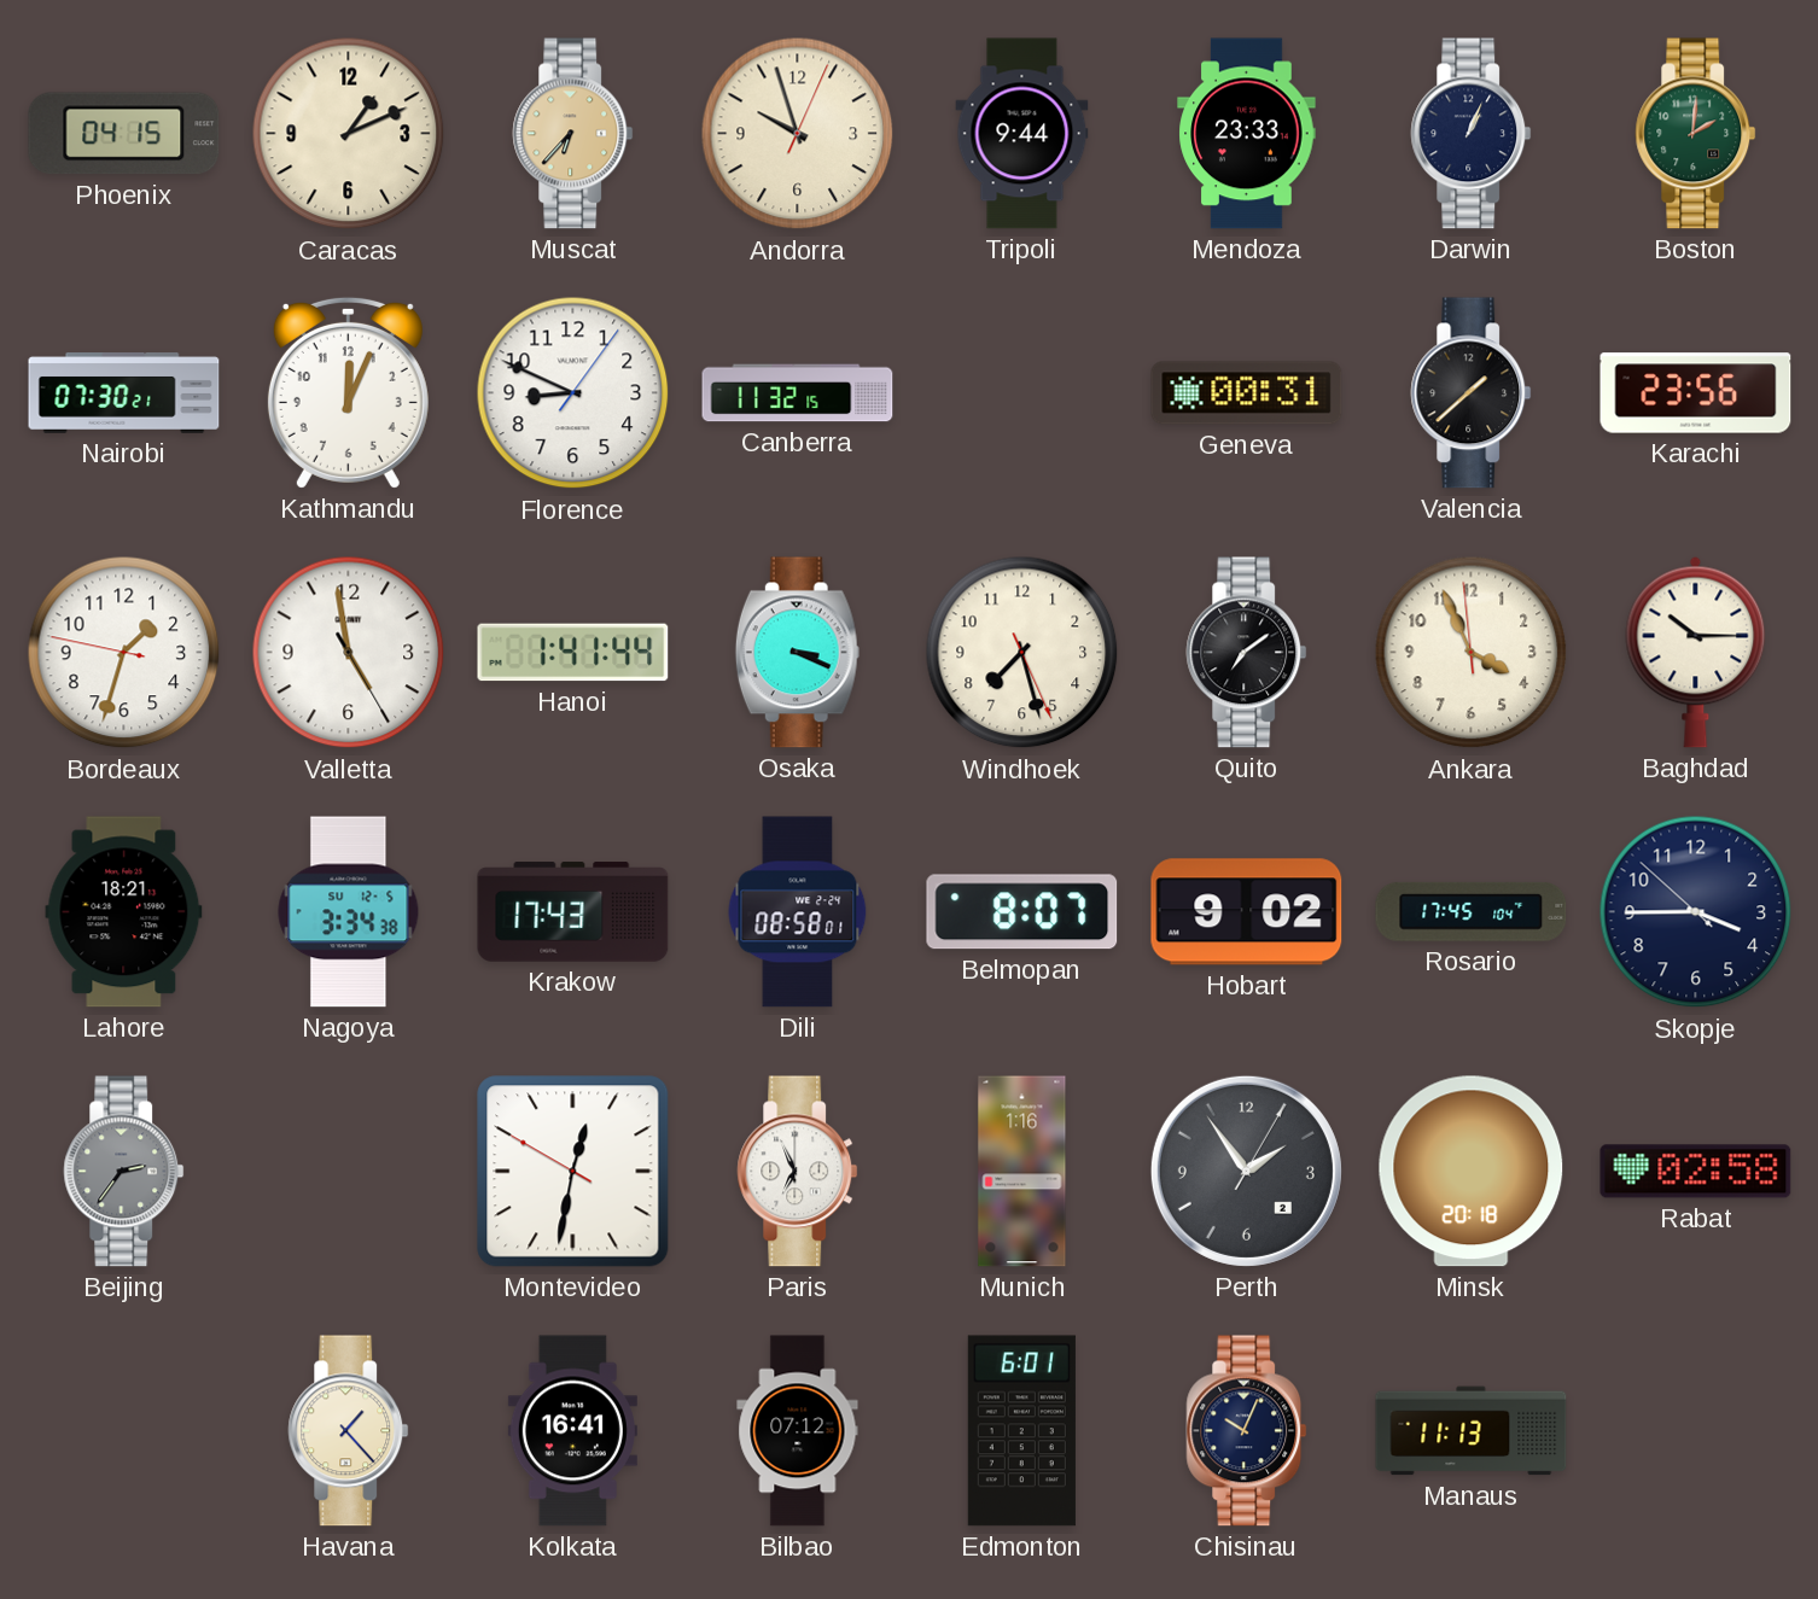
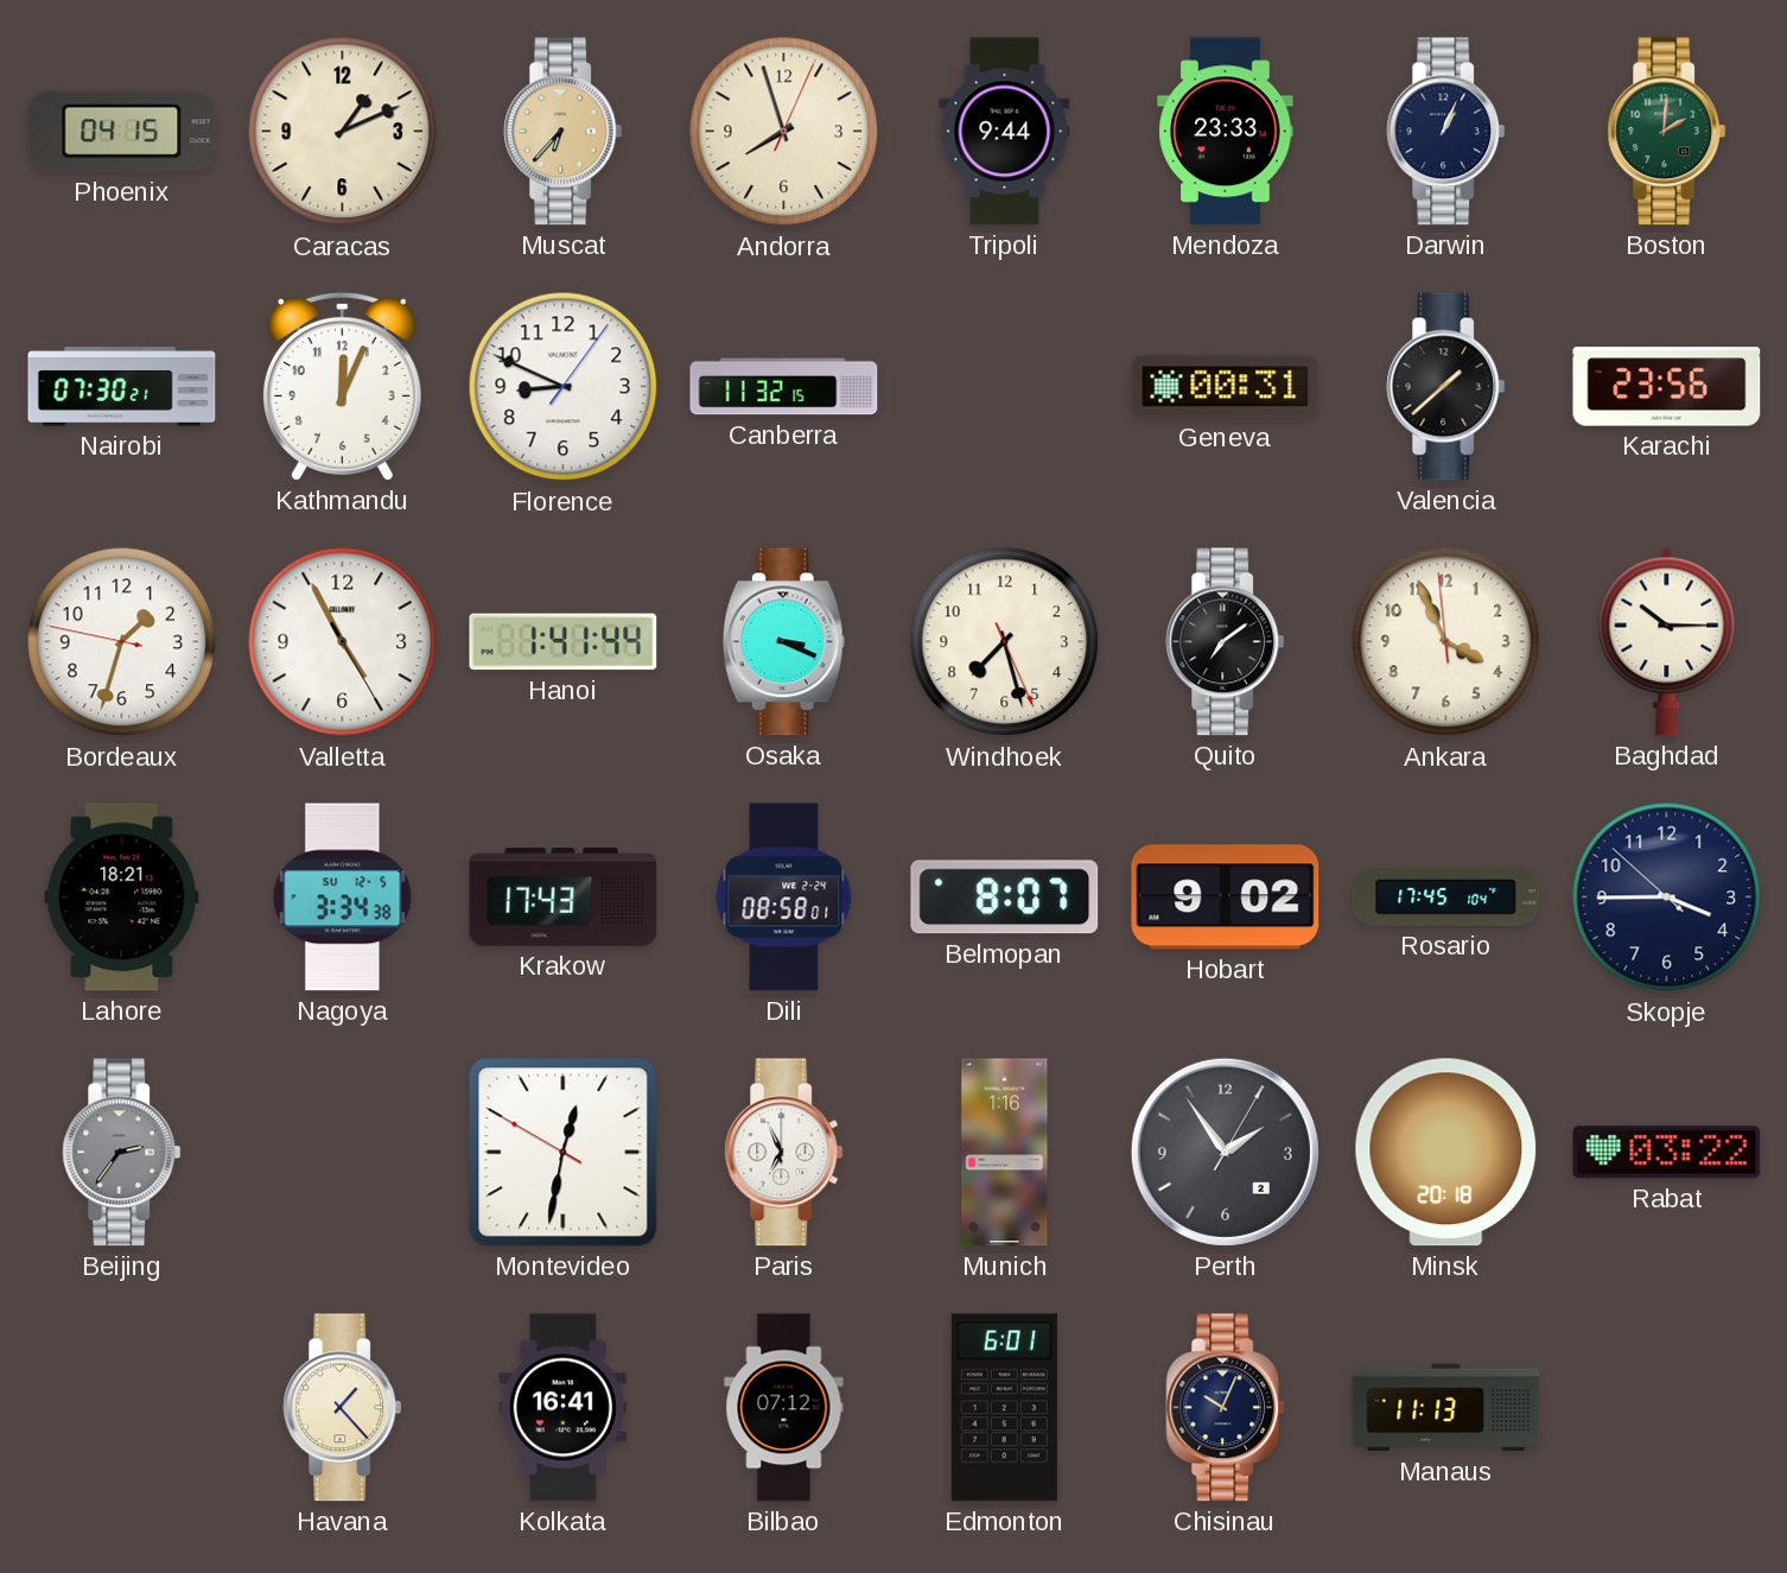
Andorra: 9:57 -> 7:57 (784, 132)
Valletta: 4:58 -> 4:55 (343, 642)
Rabat: 02:58 -> 03:22 (1667, 1153)
